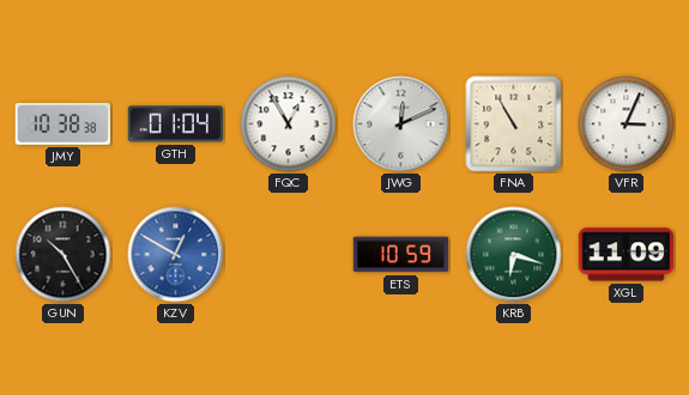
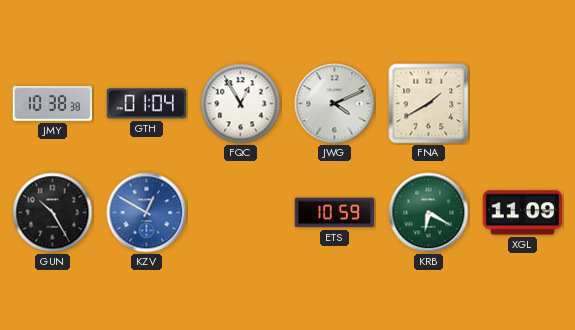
JWG: 12:11 -> 4:11 (335, 104)
FNA: 10:55 -> 1:40 (429, 104)
VFR: 3:04 -> none (627, 124)
KRB: 6:18 -> 6:20 (429, 213)
